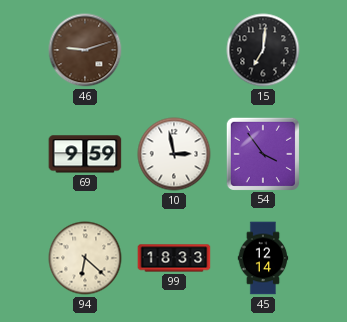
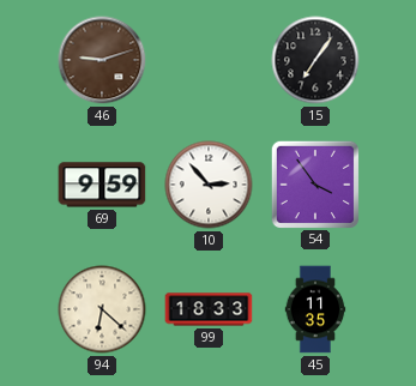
15: 7:01 -> 7:06 (315, 60)
10: 2:58 -> 2:53 (209, 185)
45: 12:14 -> 11:35 (315, 309)
